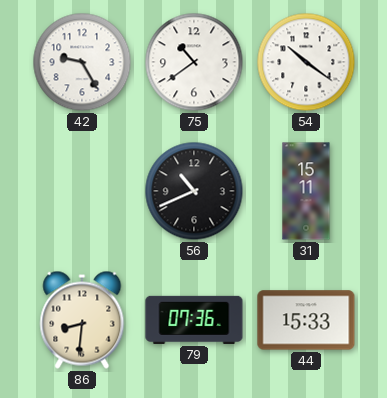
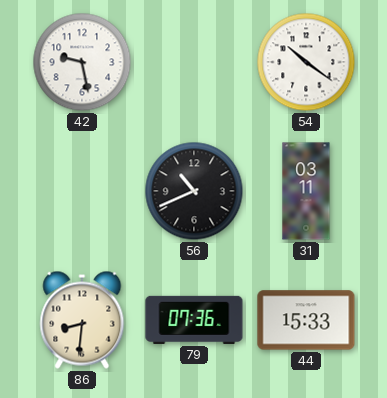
42: 9:25 -> 9:28 (82, 62)
75: 10:39 -> none (194, 62)
31: 15:11 -> 03:11 (306, 191)
